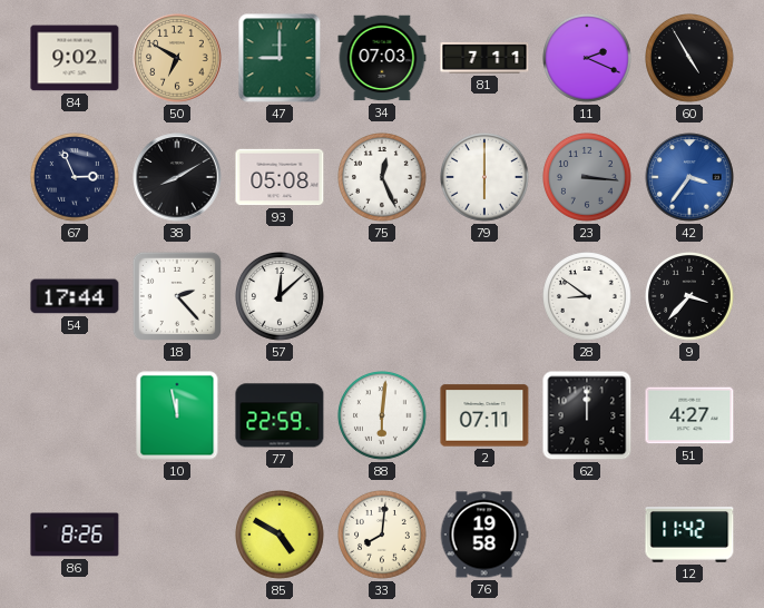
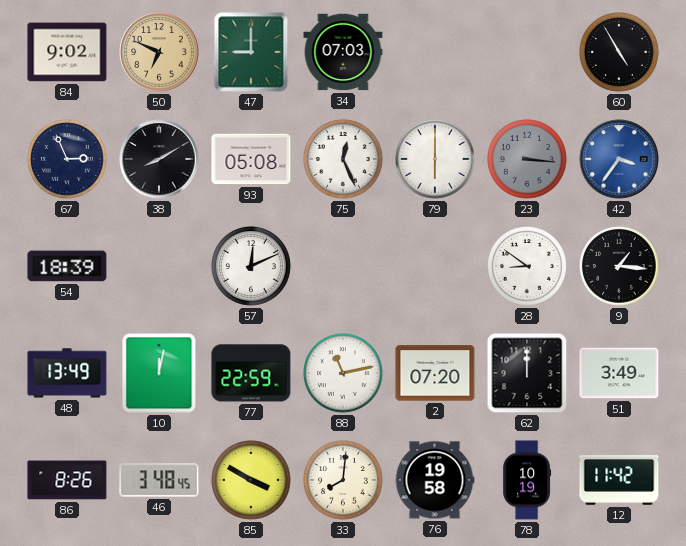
50: 6:50 -> 6:49 (159, 52)
81: 7:11 -> none (484, 58)
11: 2:19 -> none (588, 59)
54: 17:44 -> 18:39 (67, 266)
18: 2:23 -> none (177, 296)
57: 12:08 -> 12:11 (252, 267)
9: 3:37 -> 1:16 (620, 267)
48: none -> 13:49 (67, 373)
10: 11:58 -> 12:02 (159, 373)
88: 6:01 -> 11:13 (344, 374)
2: 07:11 -> 07:20 (435, 373)
51: 4:27 -> 3:49 (619, 373)
46: none -> 3:48 (159, 480)
85: 4:50 -> 3:50 (252, 481)
78: none -> 10:19 (527, 480)
